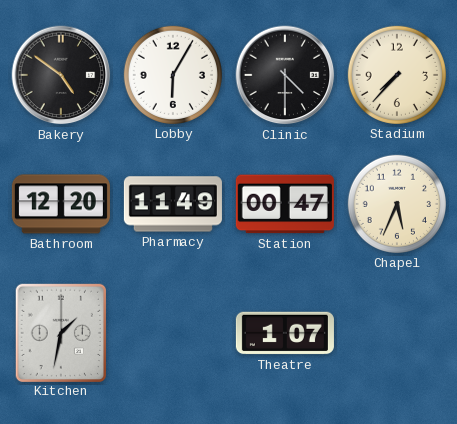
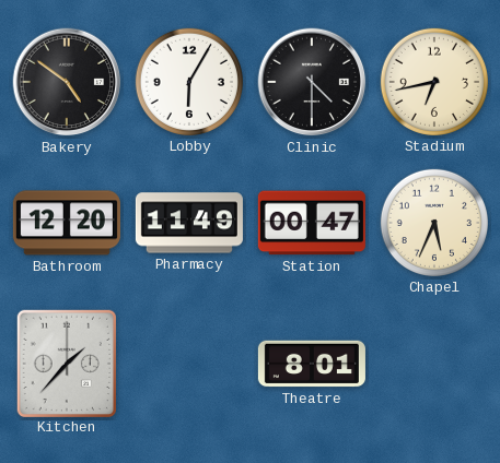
Stadium: 7:37 -> 6:43 (434, 82)
Kitchen: 1:32 -> 1:37 (67, 363)
Theatre: 1:07 -> 8:01 (312, 364)
